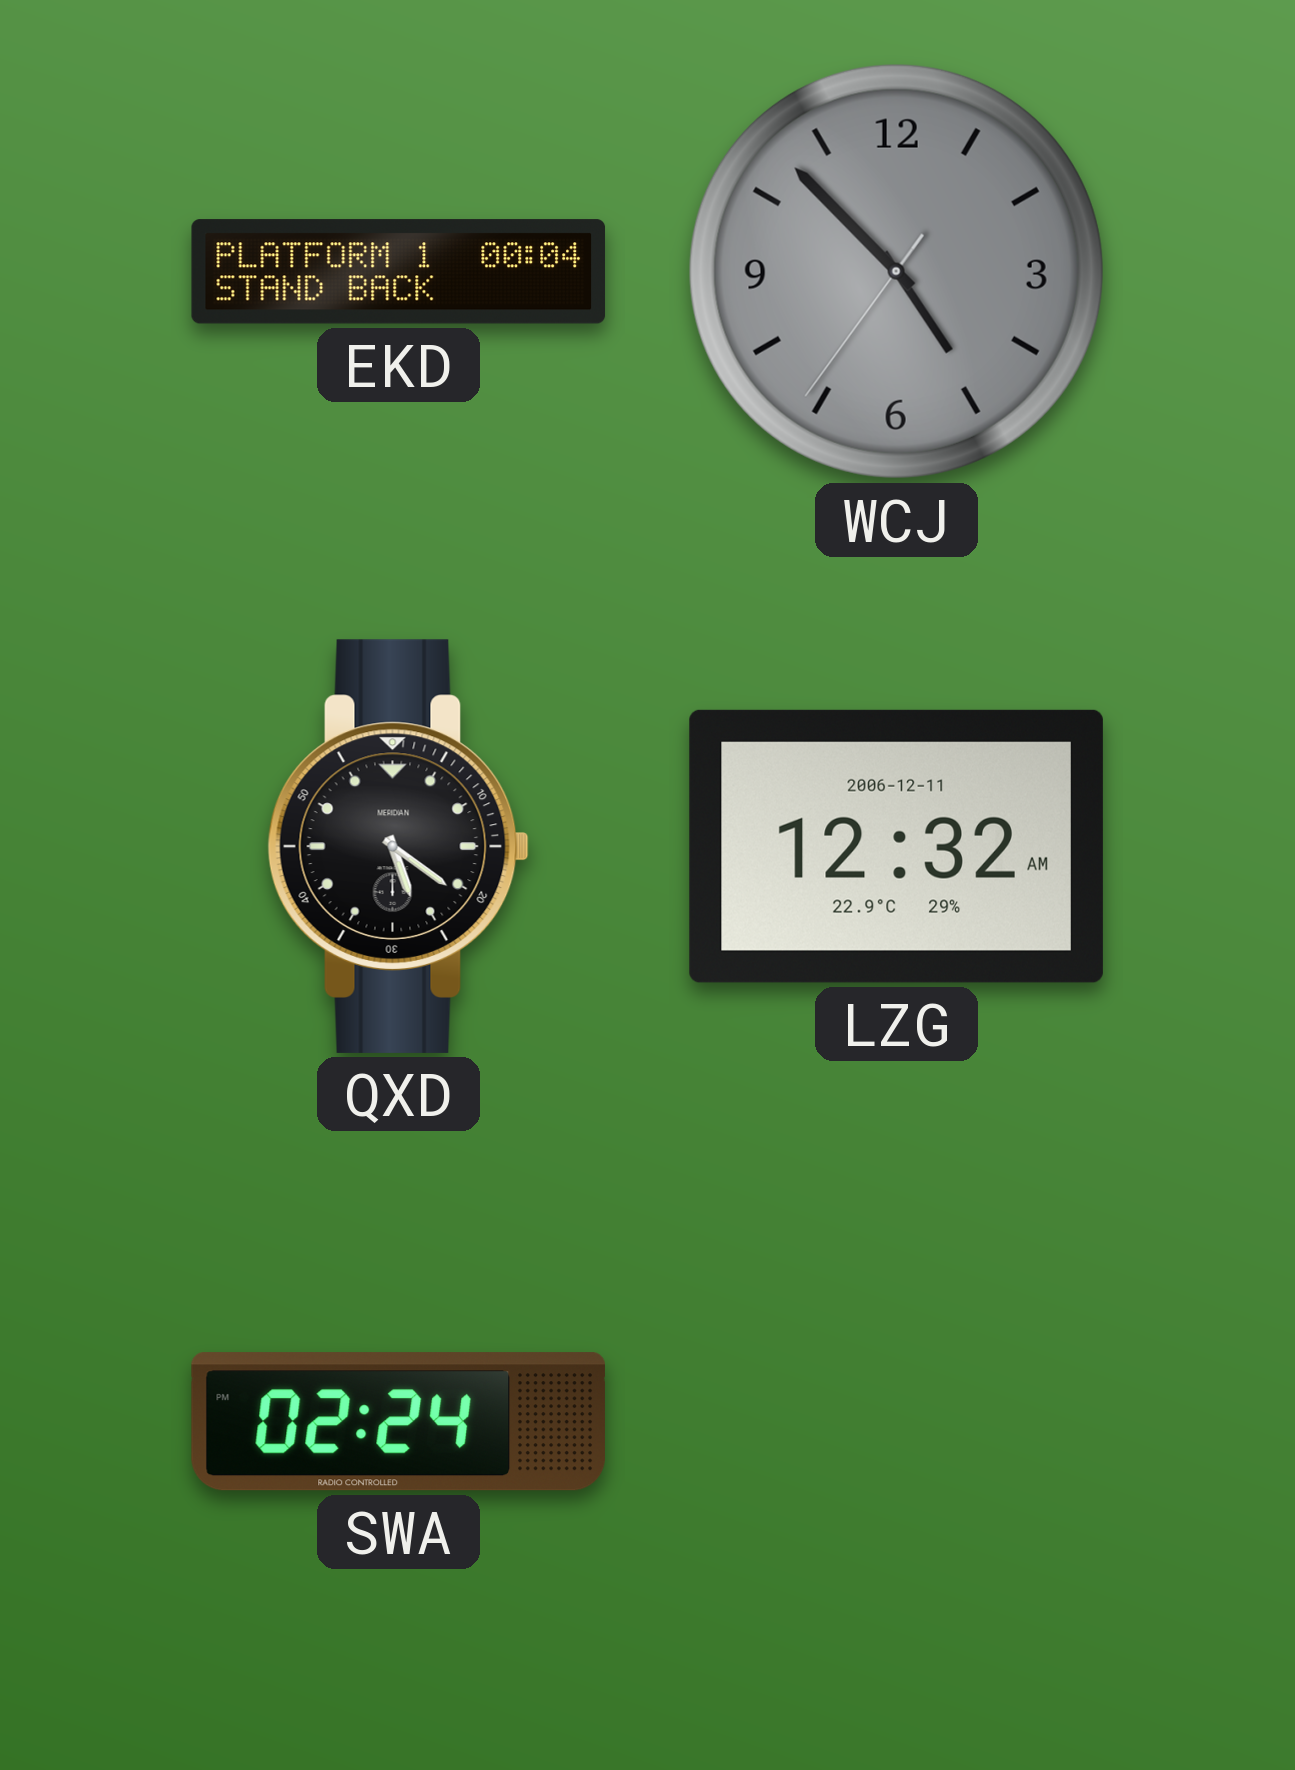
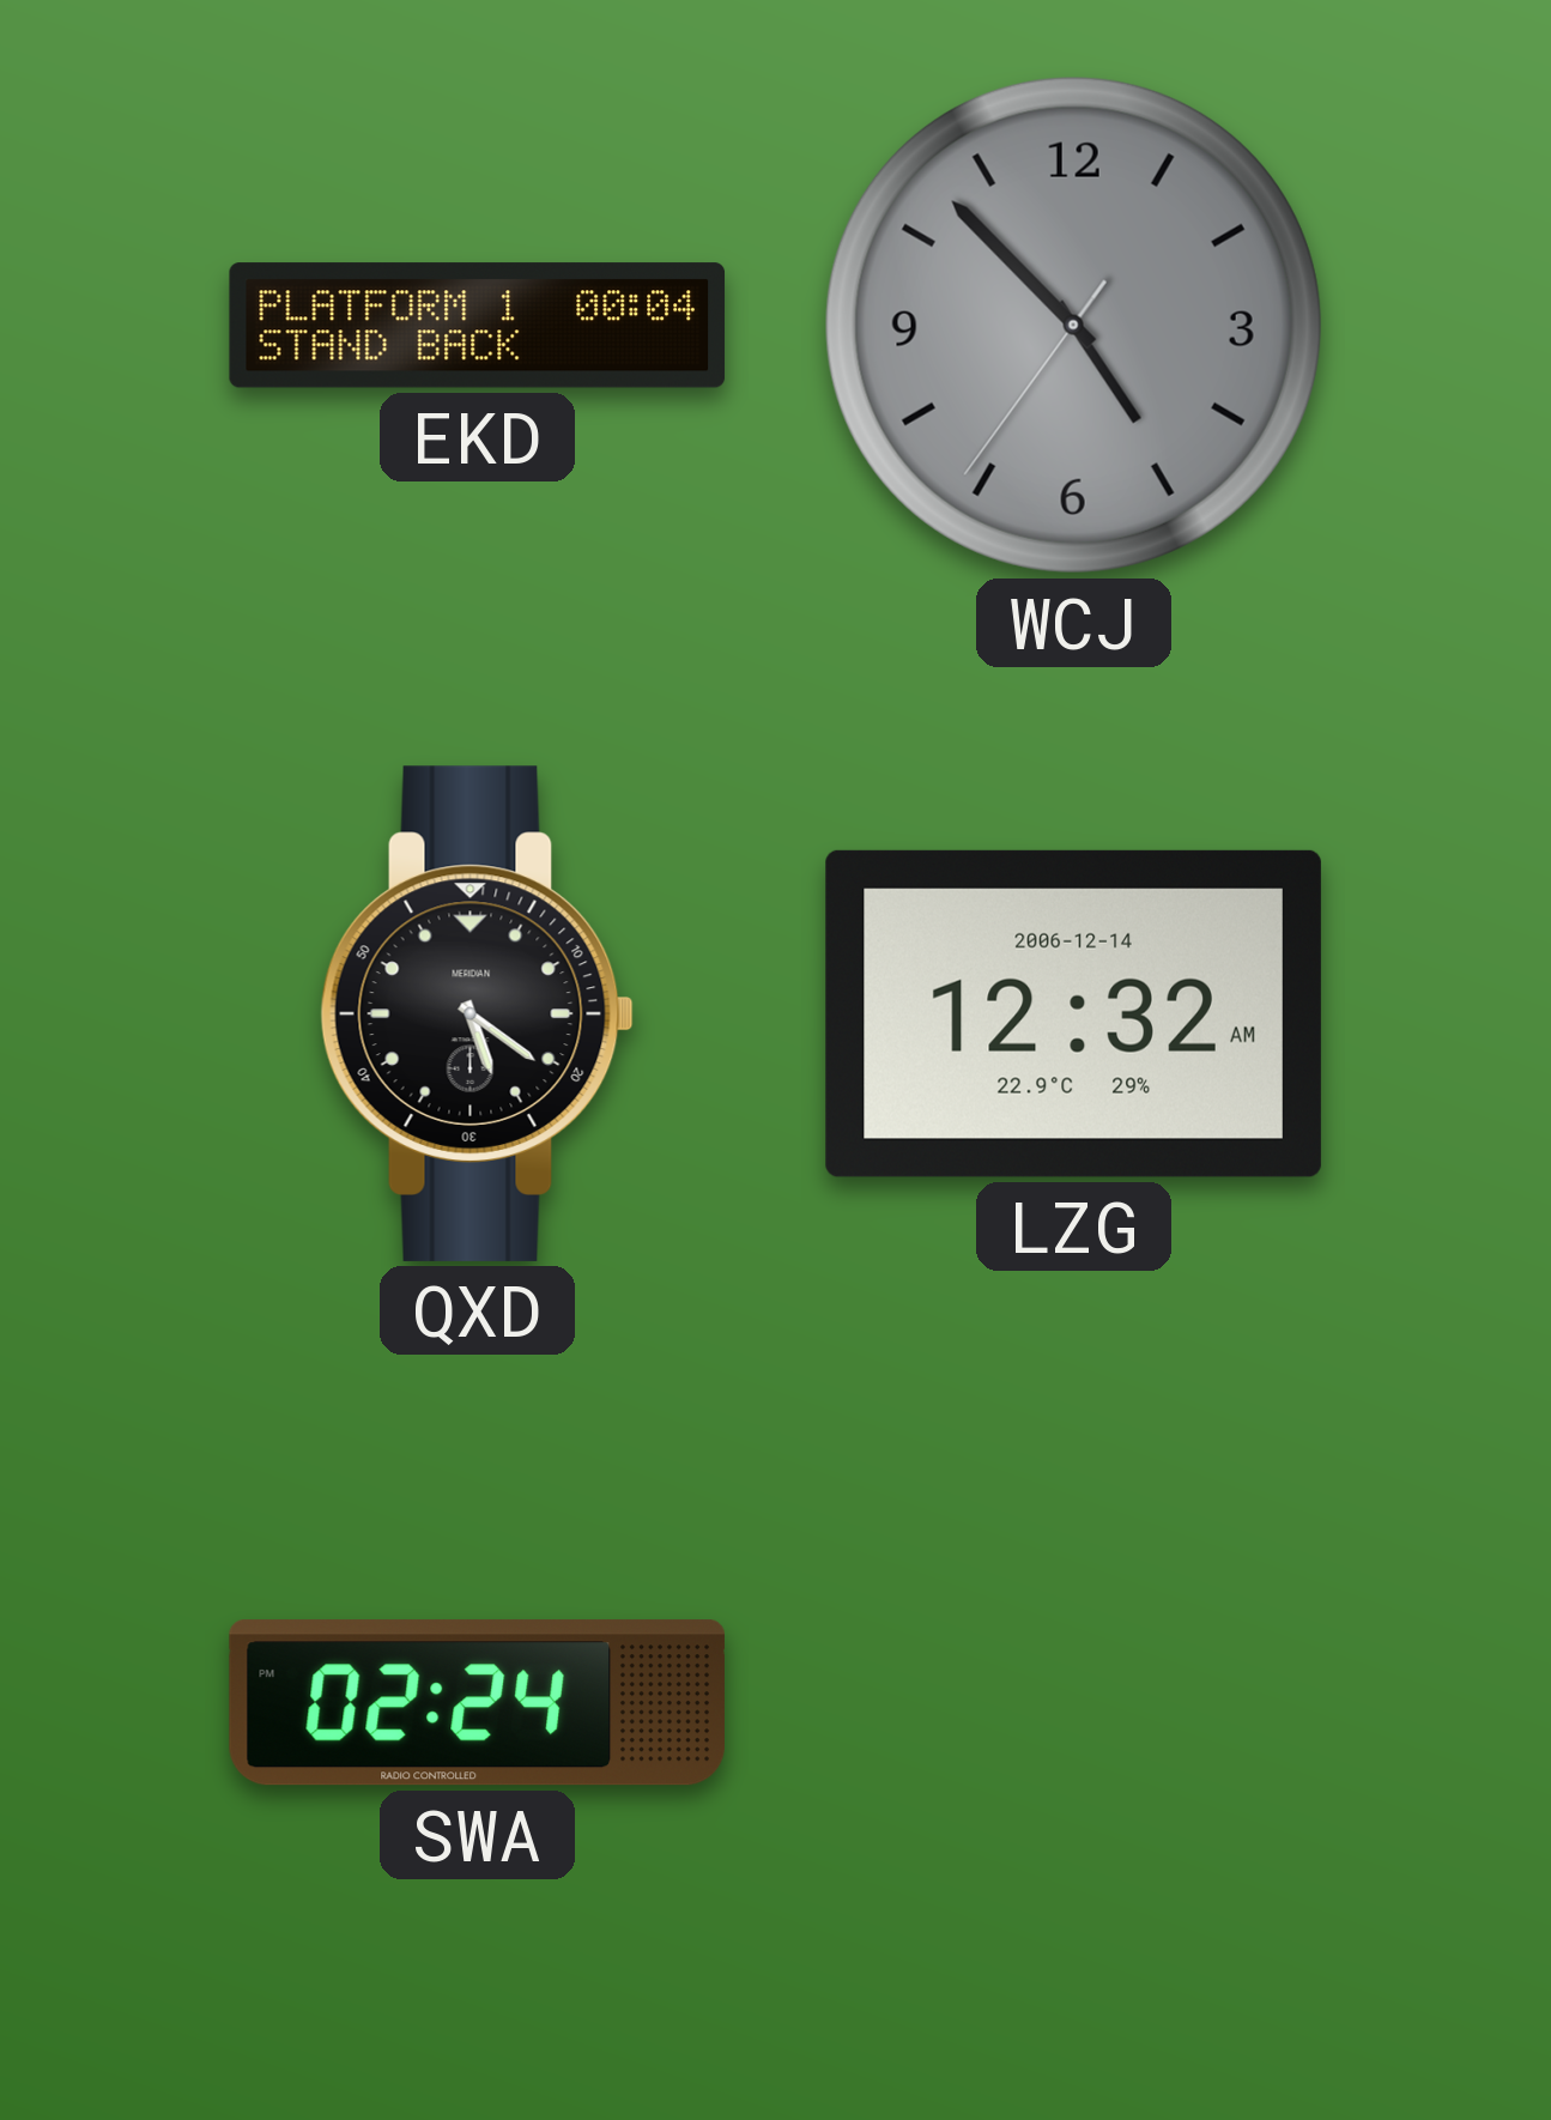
LZG date: 2006-12-11 -> 2006-12-14 (1073, 1013)
